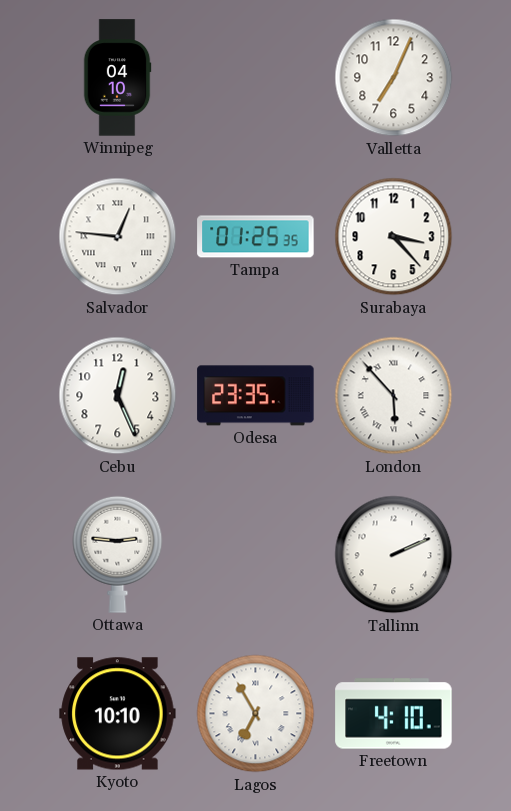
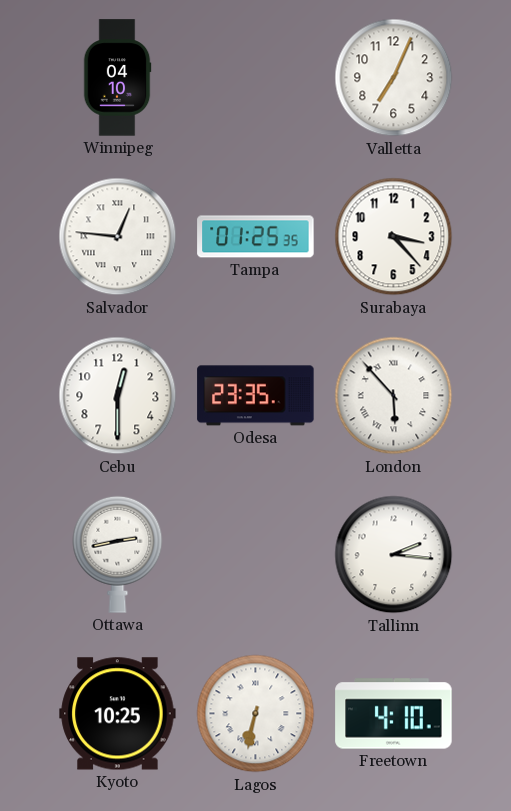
Cebu: 12:26 -> 12:30 (118, 396)
Ottawa: 2:46 -> 2:43 (118, 554)
Tallinn: 2:11 -> 2:16 (394, 555)
Kyoto: 10:10 -> 10:25 (118, 714)
Lagos: 6:55 -> 6:32 (256, 714)
